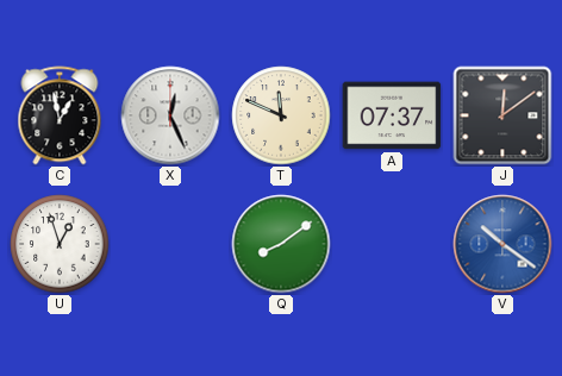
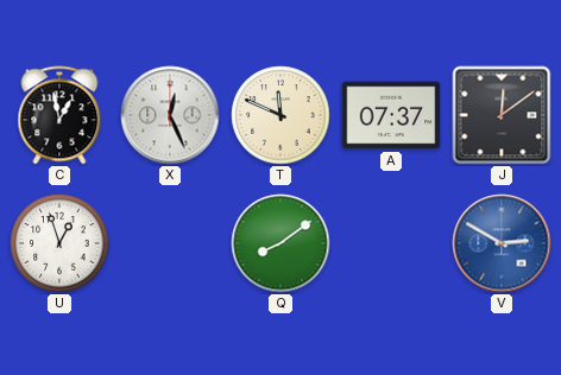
V: 10:21 -> 2:50 (502, 243)
